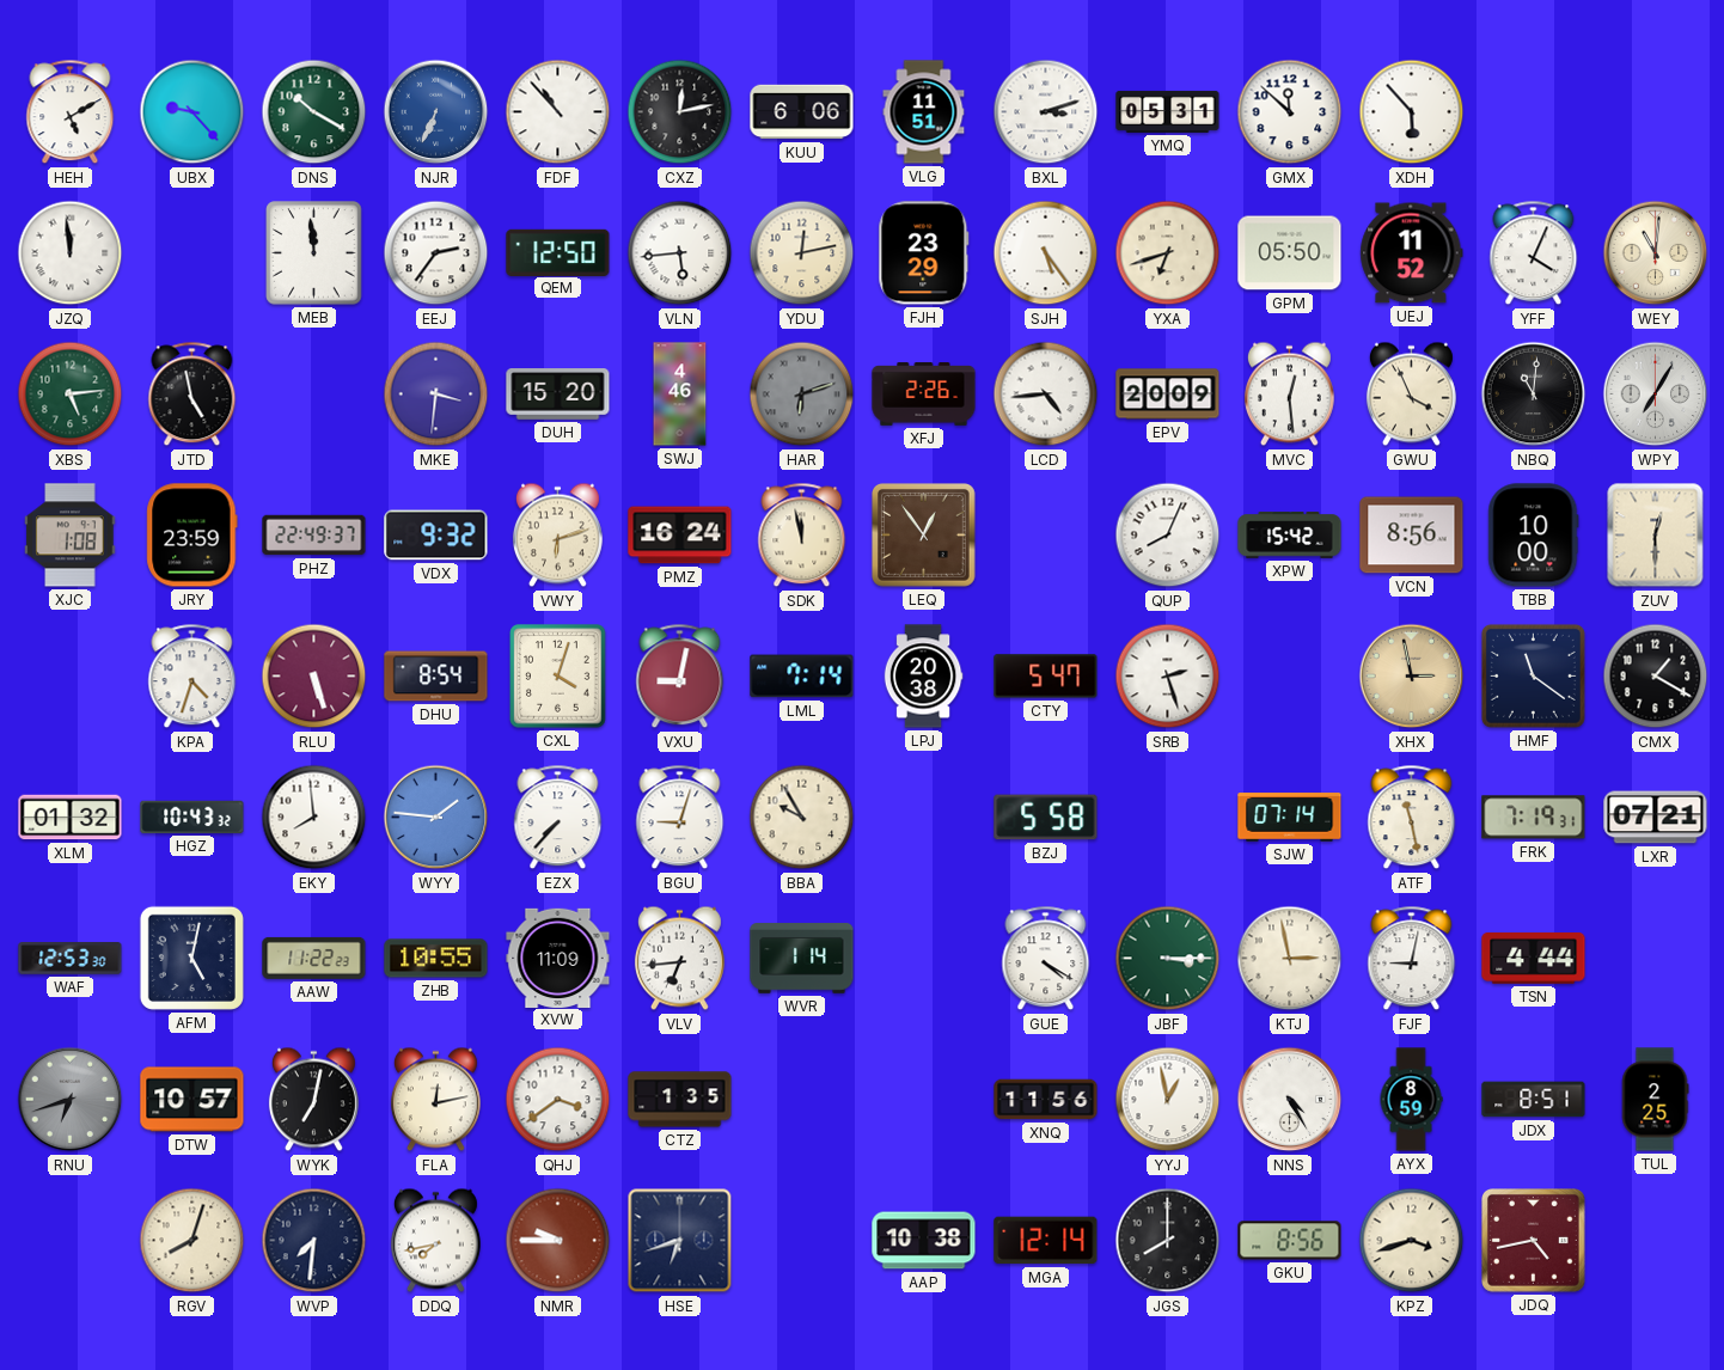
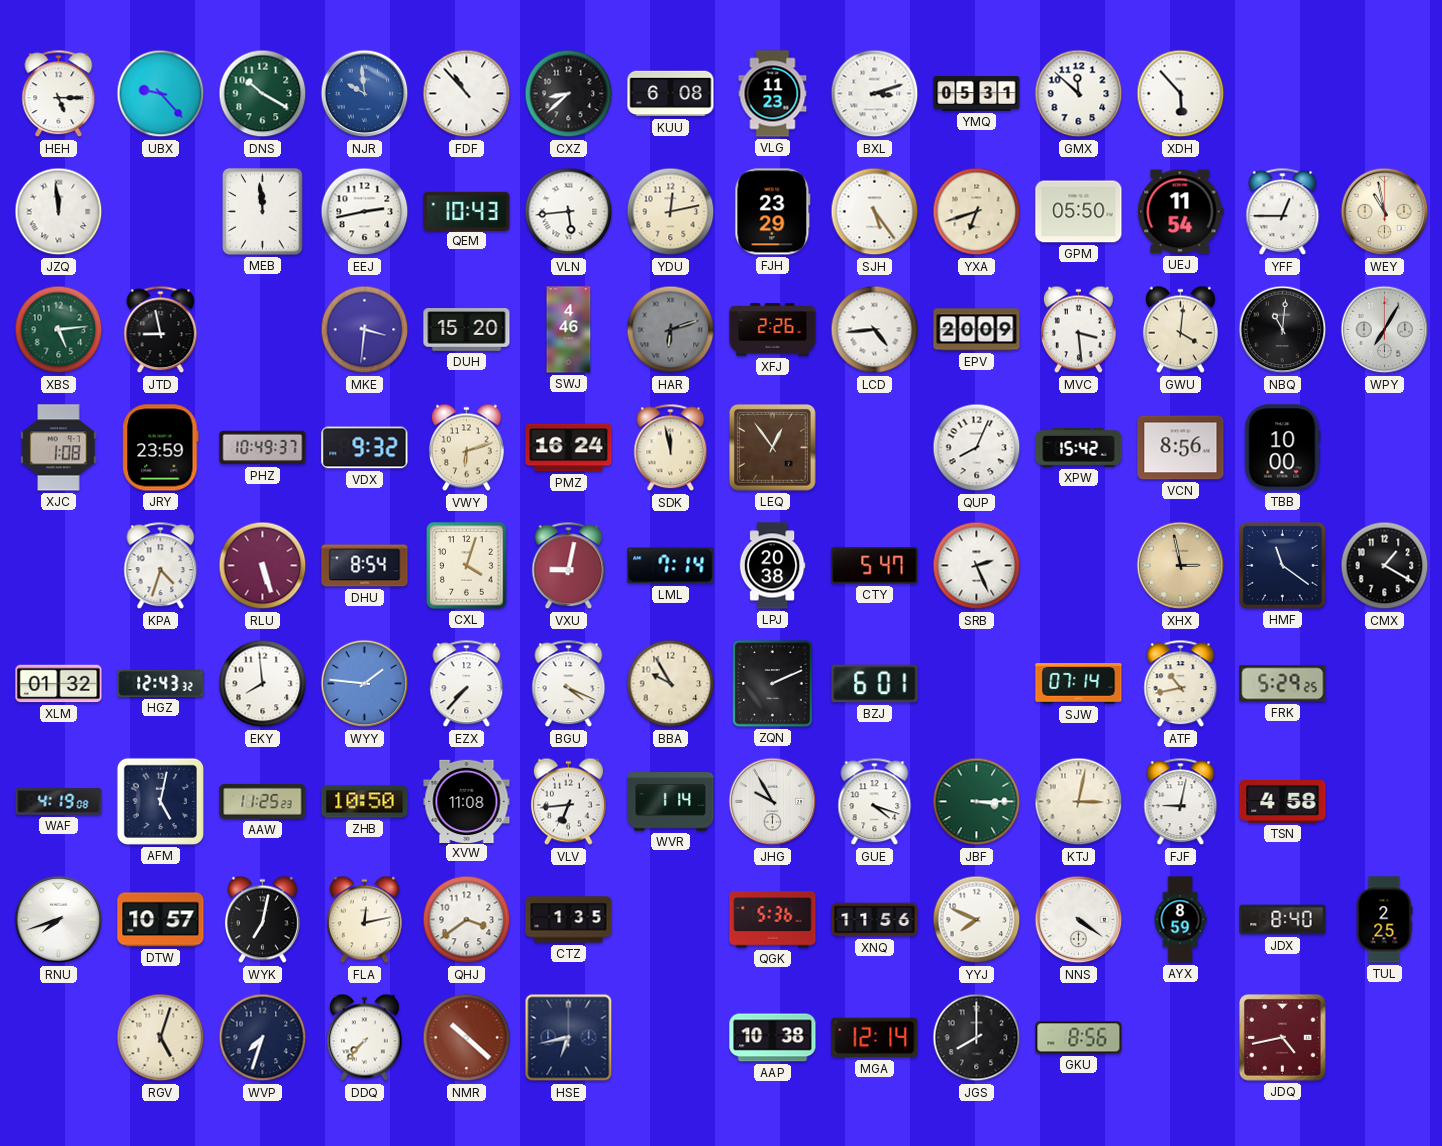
HEH: 5:10 -> 5:15 (59, 94)
NJR: 6:34 -> 9:59 (365, 94)
CXZ: 12:13 -> 8:38 (569, 94)
KUU: 6:06 -> 6:08 (671, 94)
VLG: 11:51 -> 11:23 (773, 94)
EEJ: 2:36 -> 2:43 (365, 212)
QEM: 12:50 -> 10:43 (467, 211)
UEJ: 11:52 -> 11:54 (1181, 212)
YFF: 4:04 -> 12:45 (1283, 212)
WEY: 11:01 -> 10:58 (1385, 212)
JTD: 4:58 -> 8:58 (161, 330)
MVC: 12:29 -> 3:29 (1078, 330)
GWU: 3:56 -> 4:01 (1180, 330)
PHZ: 22:49 -> 10:49 (263, 448)
ZUV: 12:30 -> none (1656, 536)
SRB: 2:27 -> 2:26 (977, 566)
HGZ: 10:43 -> 12:43 (161, 683)
BGU: 9:03 -> 4:19 (569, 684)
ZQN: none -> 2:11 (773, 684)
BZJ: 5:58 -> 6:01 (875, 684)
ATF: 11:28 -> 10:43 (1181, 684)
FRK: 7:19 -> 5:29 (1283, 684)
LXR: 07:21 -> none (1656, 818)
WAF: 12:53 -> 4:19 (59, 802)
AAW: 11:22 -> 11:25 (263, 801)
ZHB: 10:55 -> 10:50 (365, 802)
XVW: 11:09 -> 11:08 (467, 801)
JHG: none -> 9:55 (773, 802)
GUE: 4:20 -> 4:18 (875, 802)
KTJ: 2:58 -> 3:02 (1079, 802)
TSN: 4:44 -> 4:58 (1283, 802)
RNU: 6:42 -> 7:42 (59, 920)
RNU dial: grey -> white (59, 920)
QGK: none -> 5:36 (773, 920)
YYJ: 12:58 -> 7:49 (977, 920)
NNS: 4:25 -> 4:21 (1079, 920)
JDX: 8:51 -> 8:40 (1283, 920)
RGV: 8:03 -> 5:03 (161, 1038)
WVP: 7:31 -> 7:33 (263, 1038)
DDQ: 7:43 -> 7:37 (364, 1038)
NMR: 9:45 -> 10:22 (467, 1038)
HSE: 6:42 -> 6:43 (569, 1038)
KPZ: 3:42 -> none (1412, 1241)
